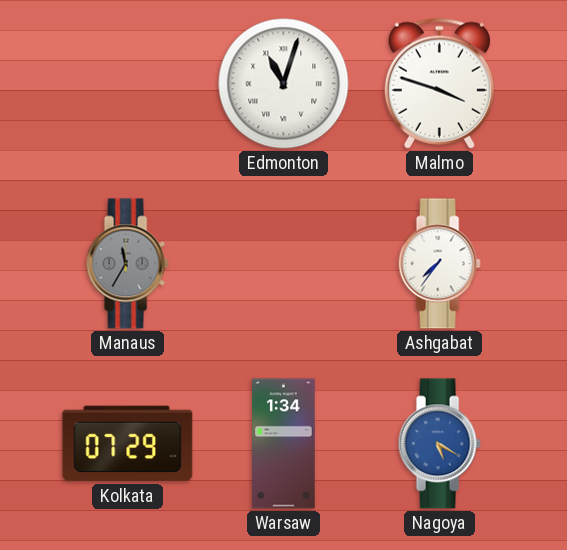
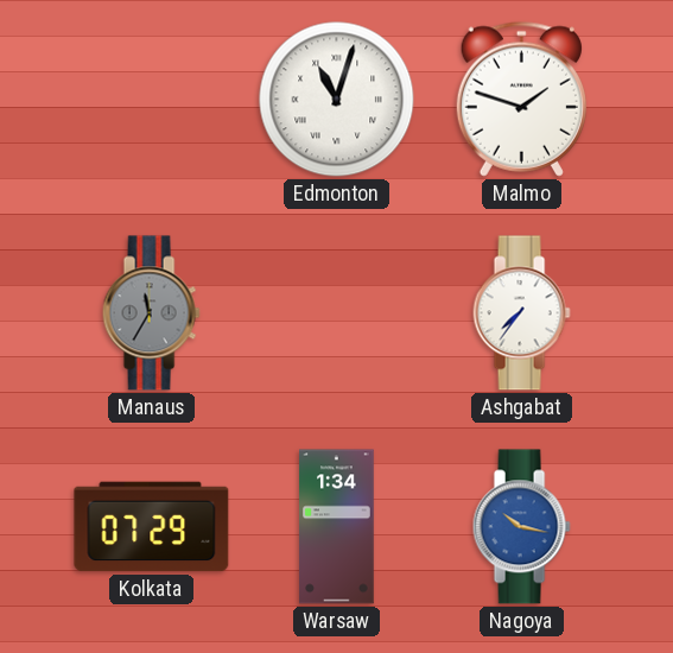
Malmo: 3:48 -> 1:48 (521, 99)
Nagoya: 5:20 -> 10:17 (521, 527)
